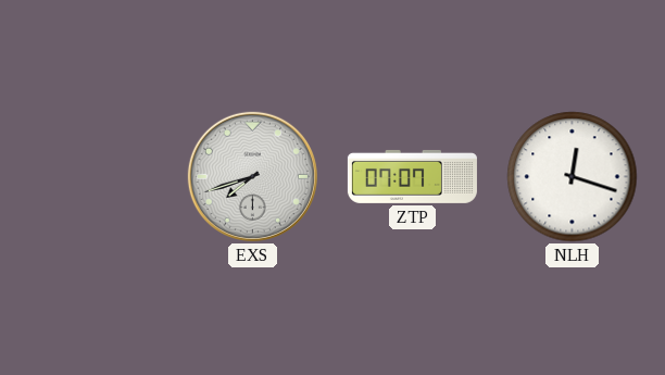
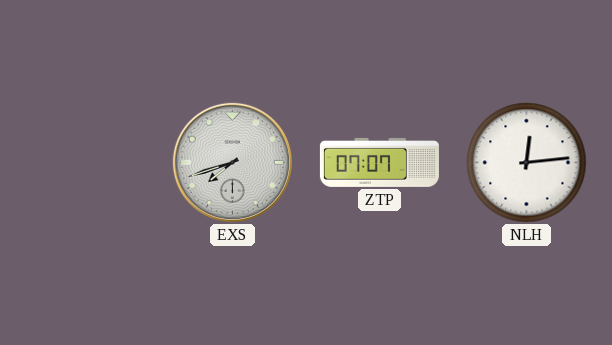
NLH: 12:18 -> 12:14 (527, 163)
